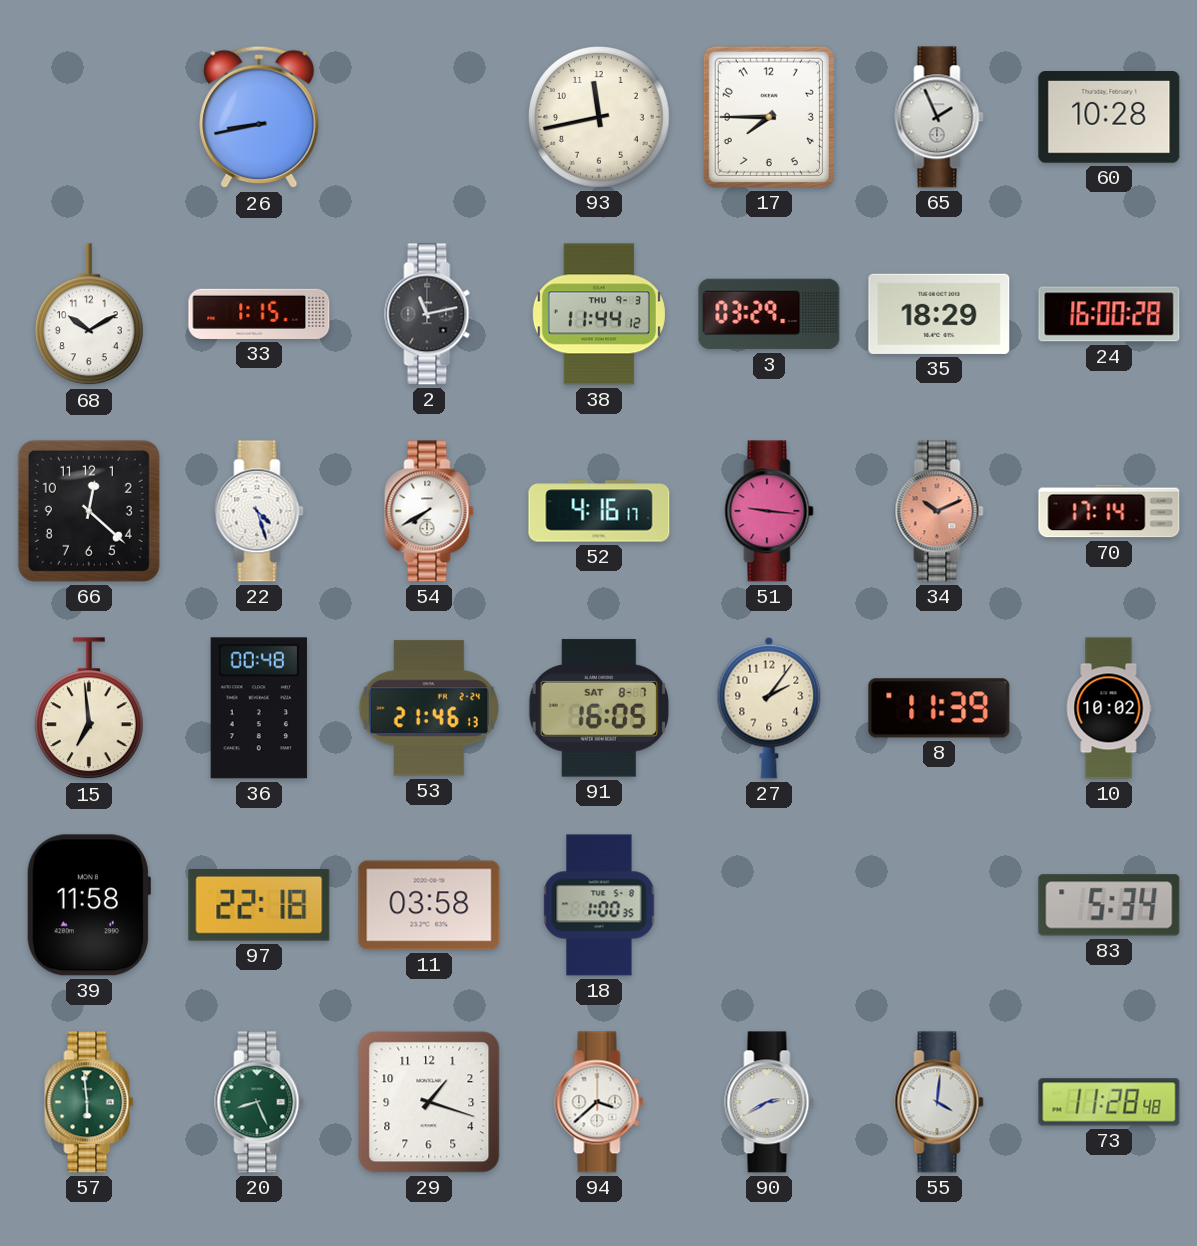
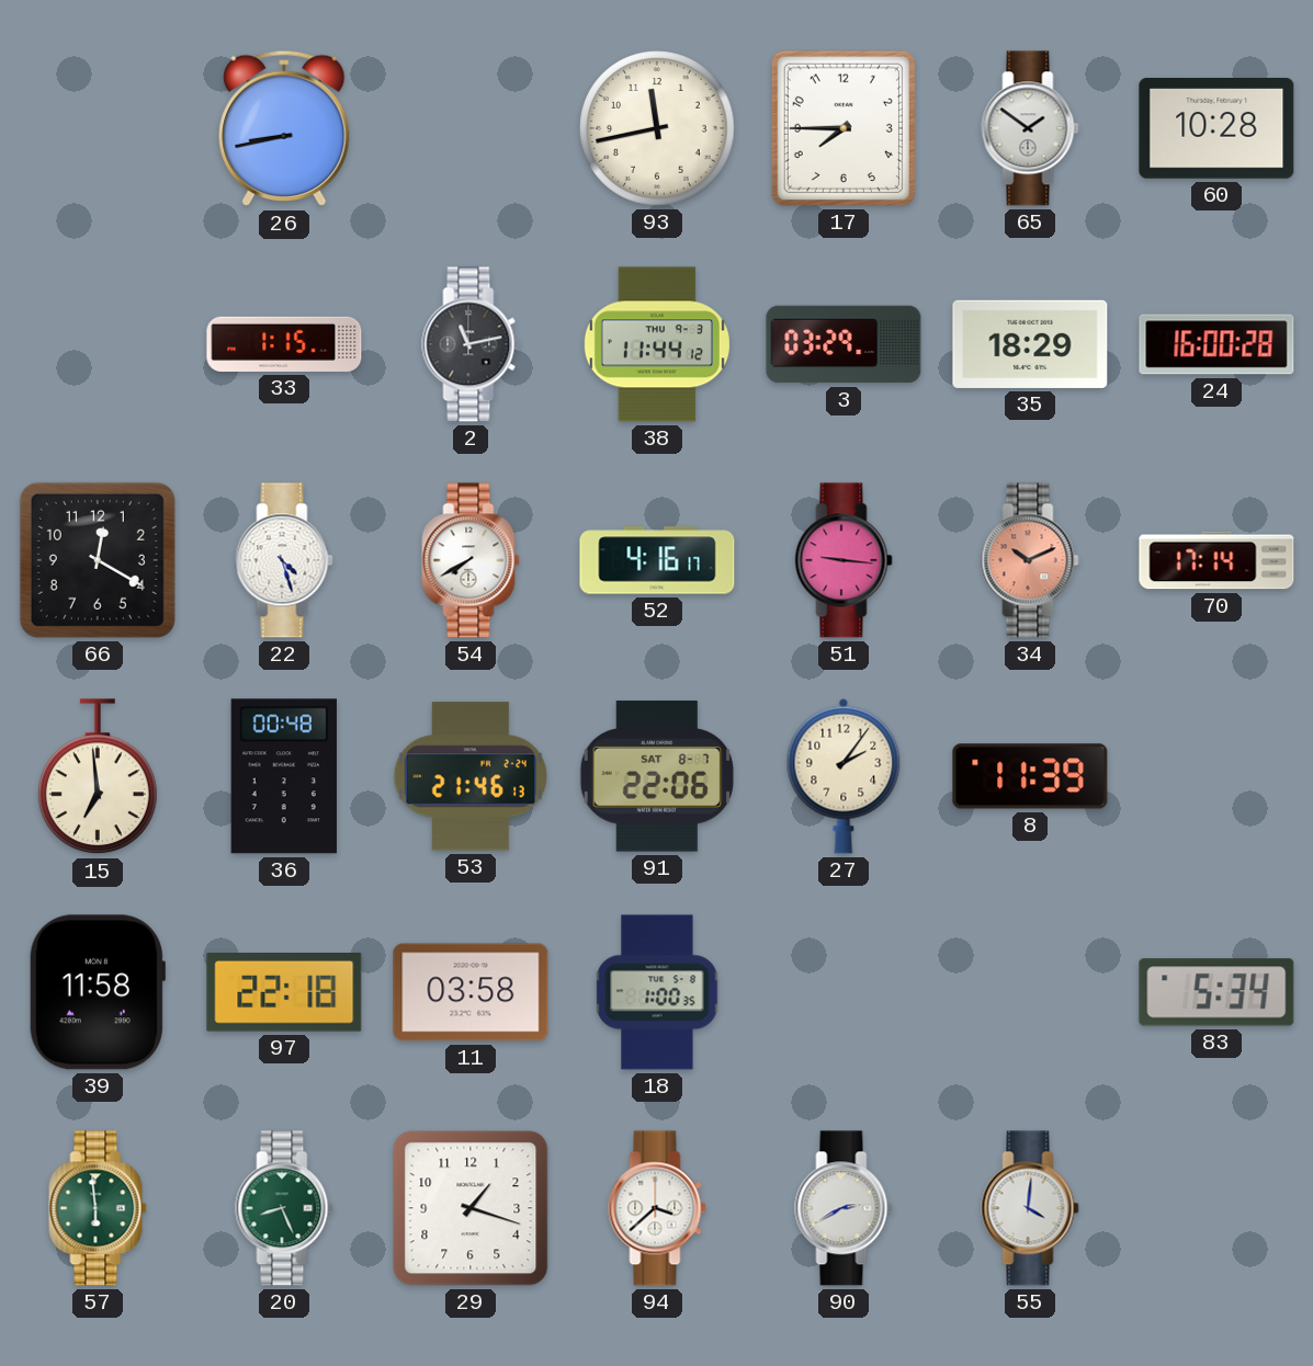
65: 1:56 -> 1:51 (1030, 128)
68: 10:10 -> none (89, 315)
66: 12:22 -> 12:20 (98, 560)
91: 16:05 -> 22:06 (656, 776)
10: 10:02 -> none (1109, 708)
73: 11:28 -> none (1109, 1102)
